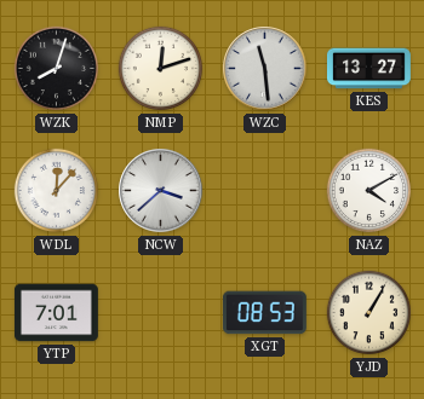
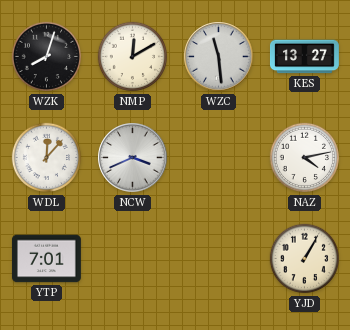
NMP: 12:12 -> 12:10 (133, 57)
NCW: 3:38 -> 3:41 (133, 158)
NAZ: 4:10 -> 4:13 (305, 158)
XGT: 08:53 -> none (264, 313)
